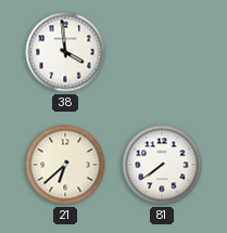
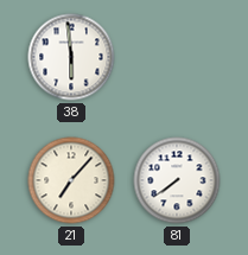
38: 3:59 -> 5:59 (71, 57)
21: 6:38 -> 7:07 (71, 180)
